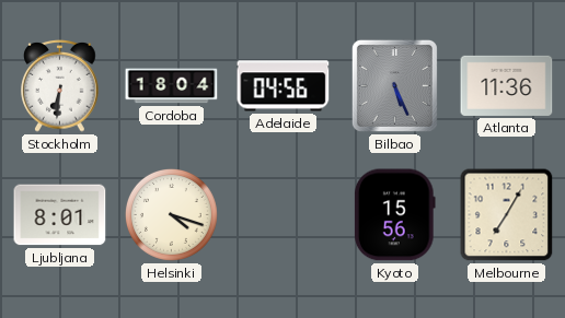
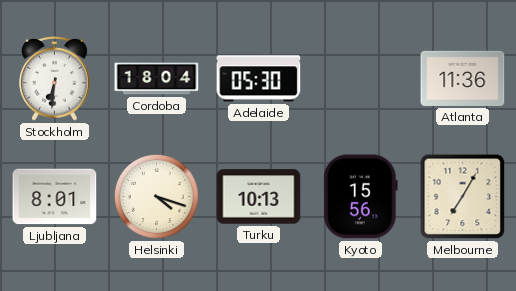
Adelaide: 04:56 -> 05:30 (259, 79)
Bilbao: 5:26 -> none (394, 85)
Turku: none -> 10:13 (259, 197)
